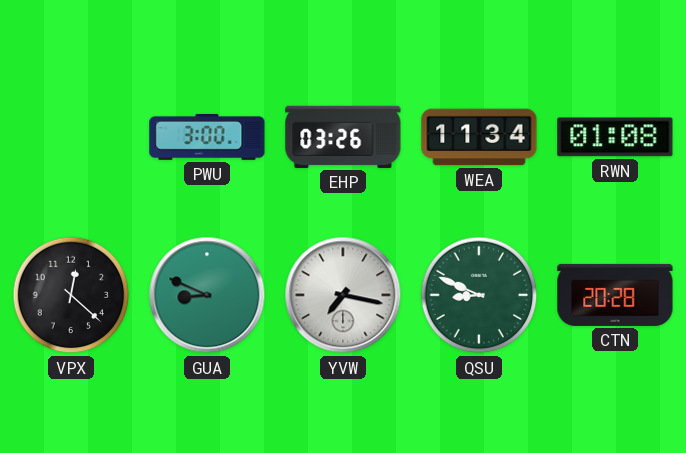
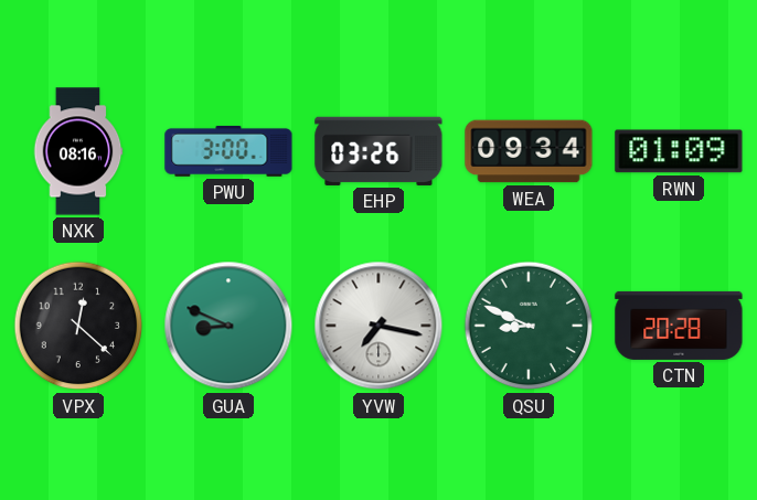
NXK: none -> 08:16 (78, 151)
WEA: 11:34 -> 09:34 (529, 151)
RWN: 01:08 -> 01:09 (679, 151)
